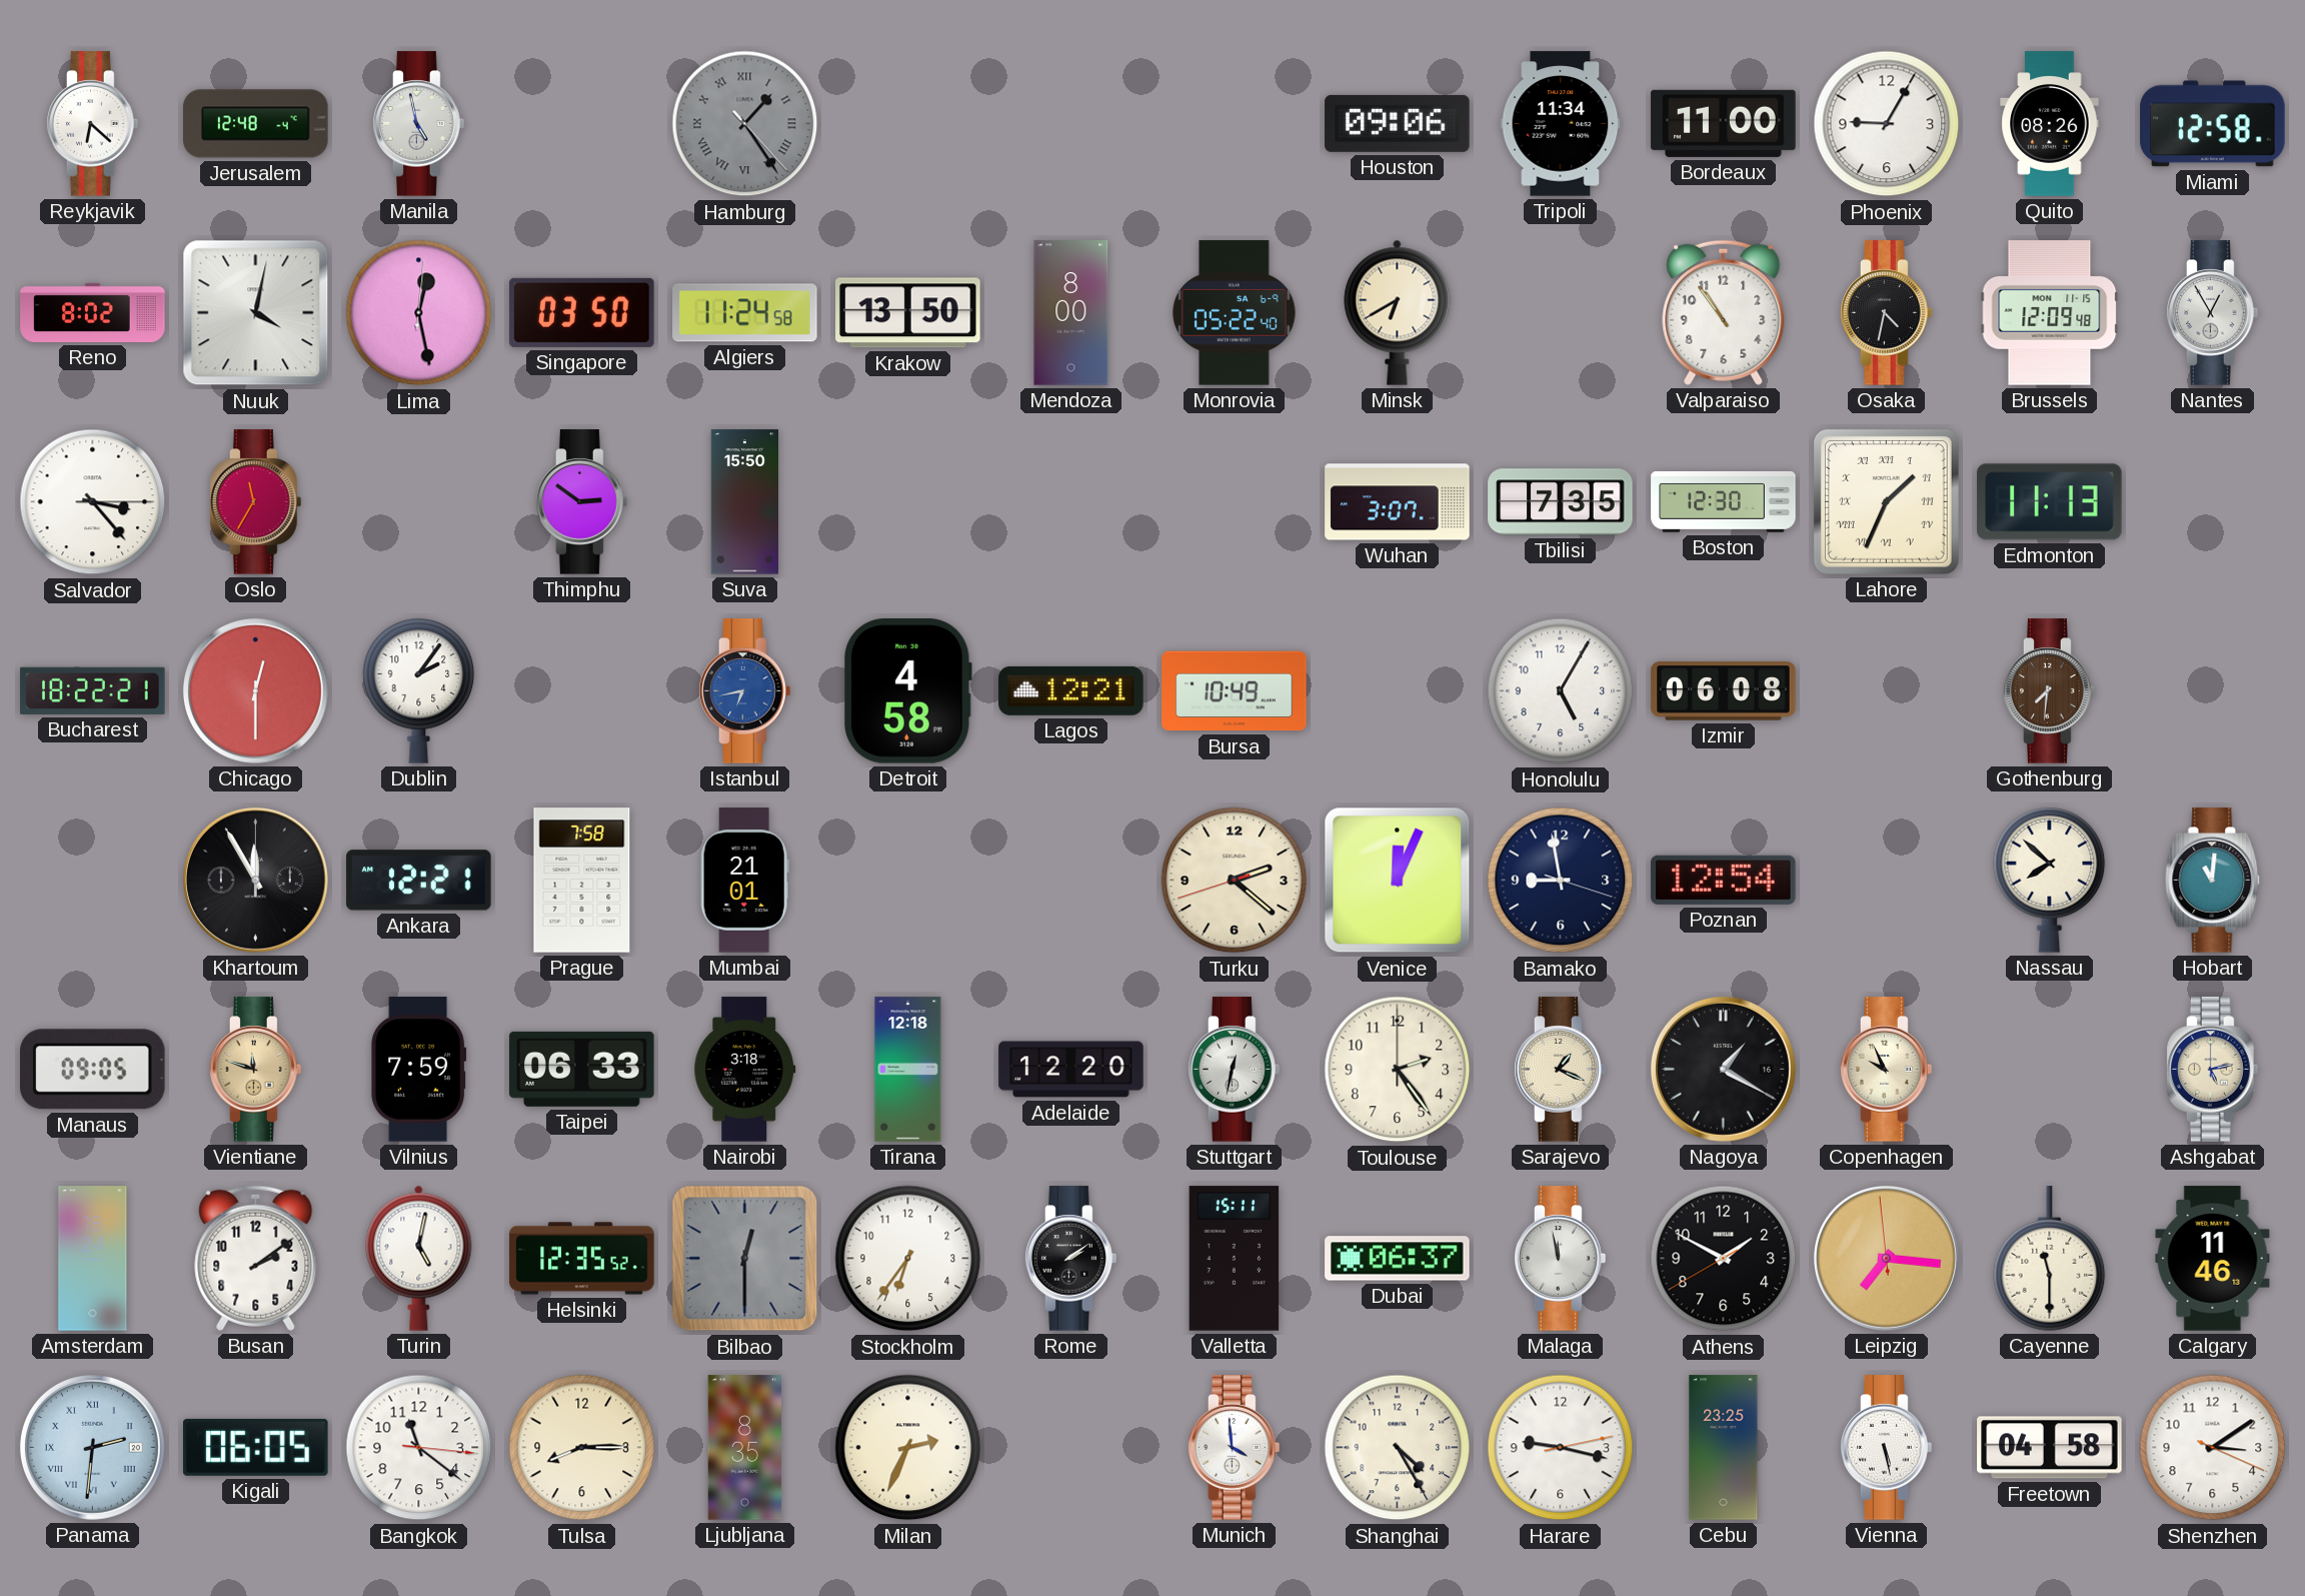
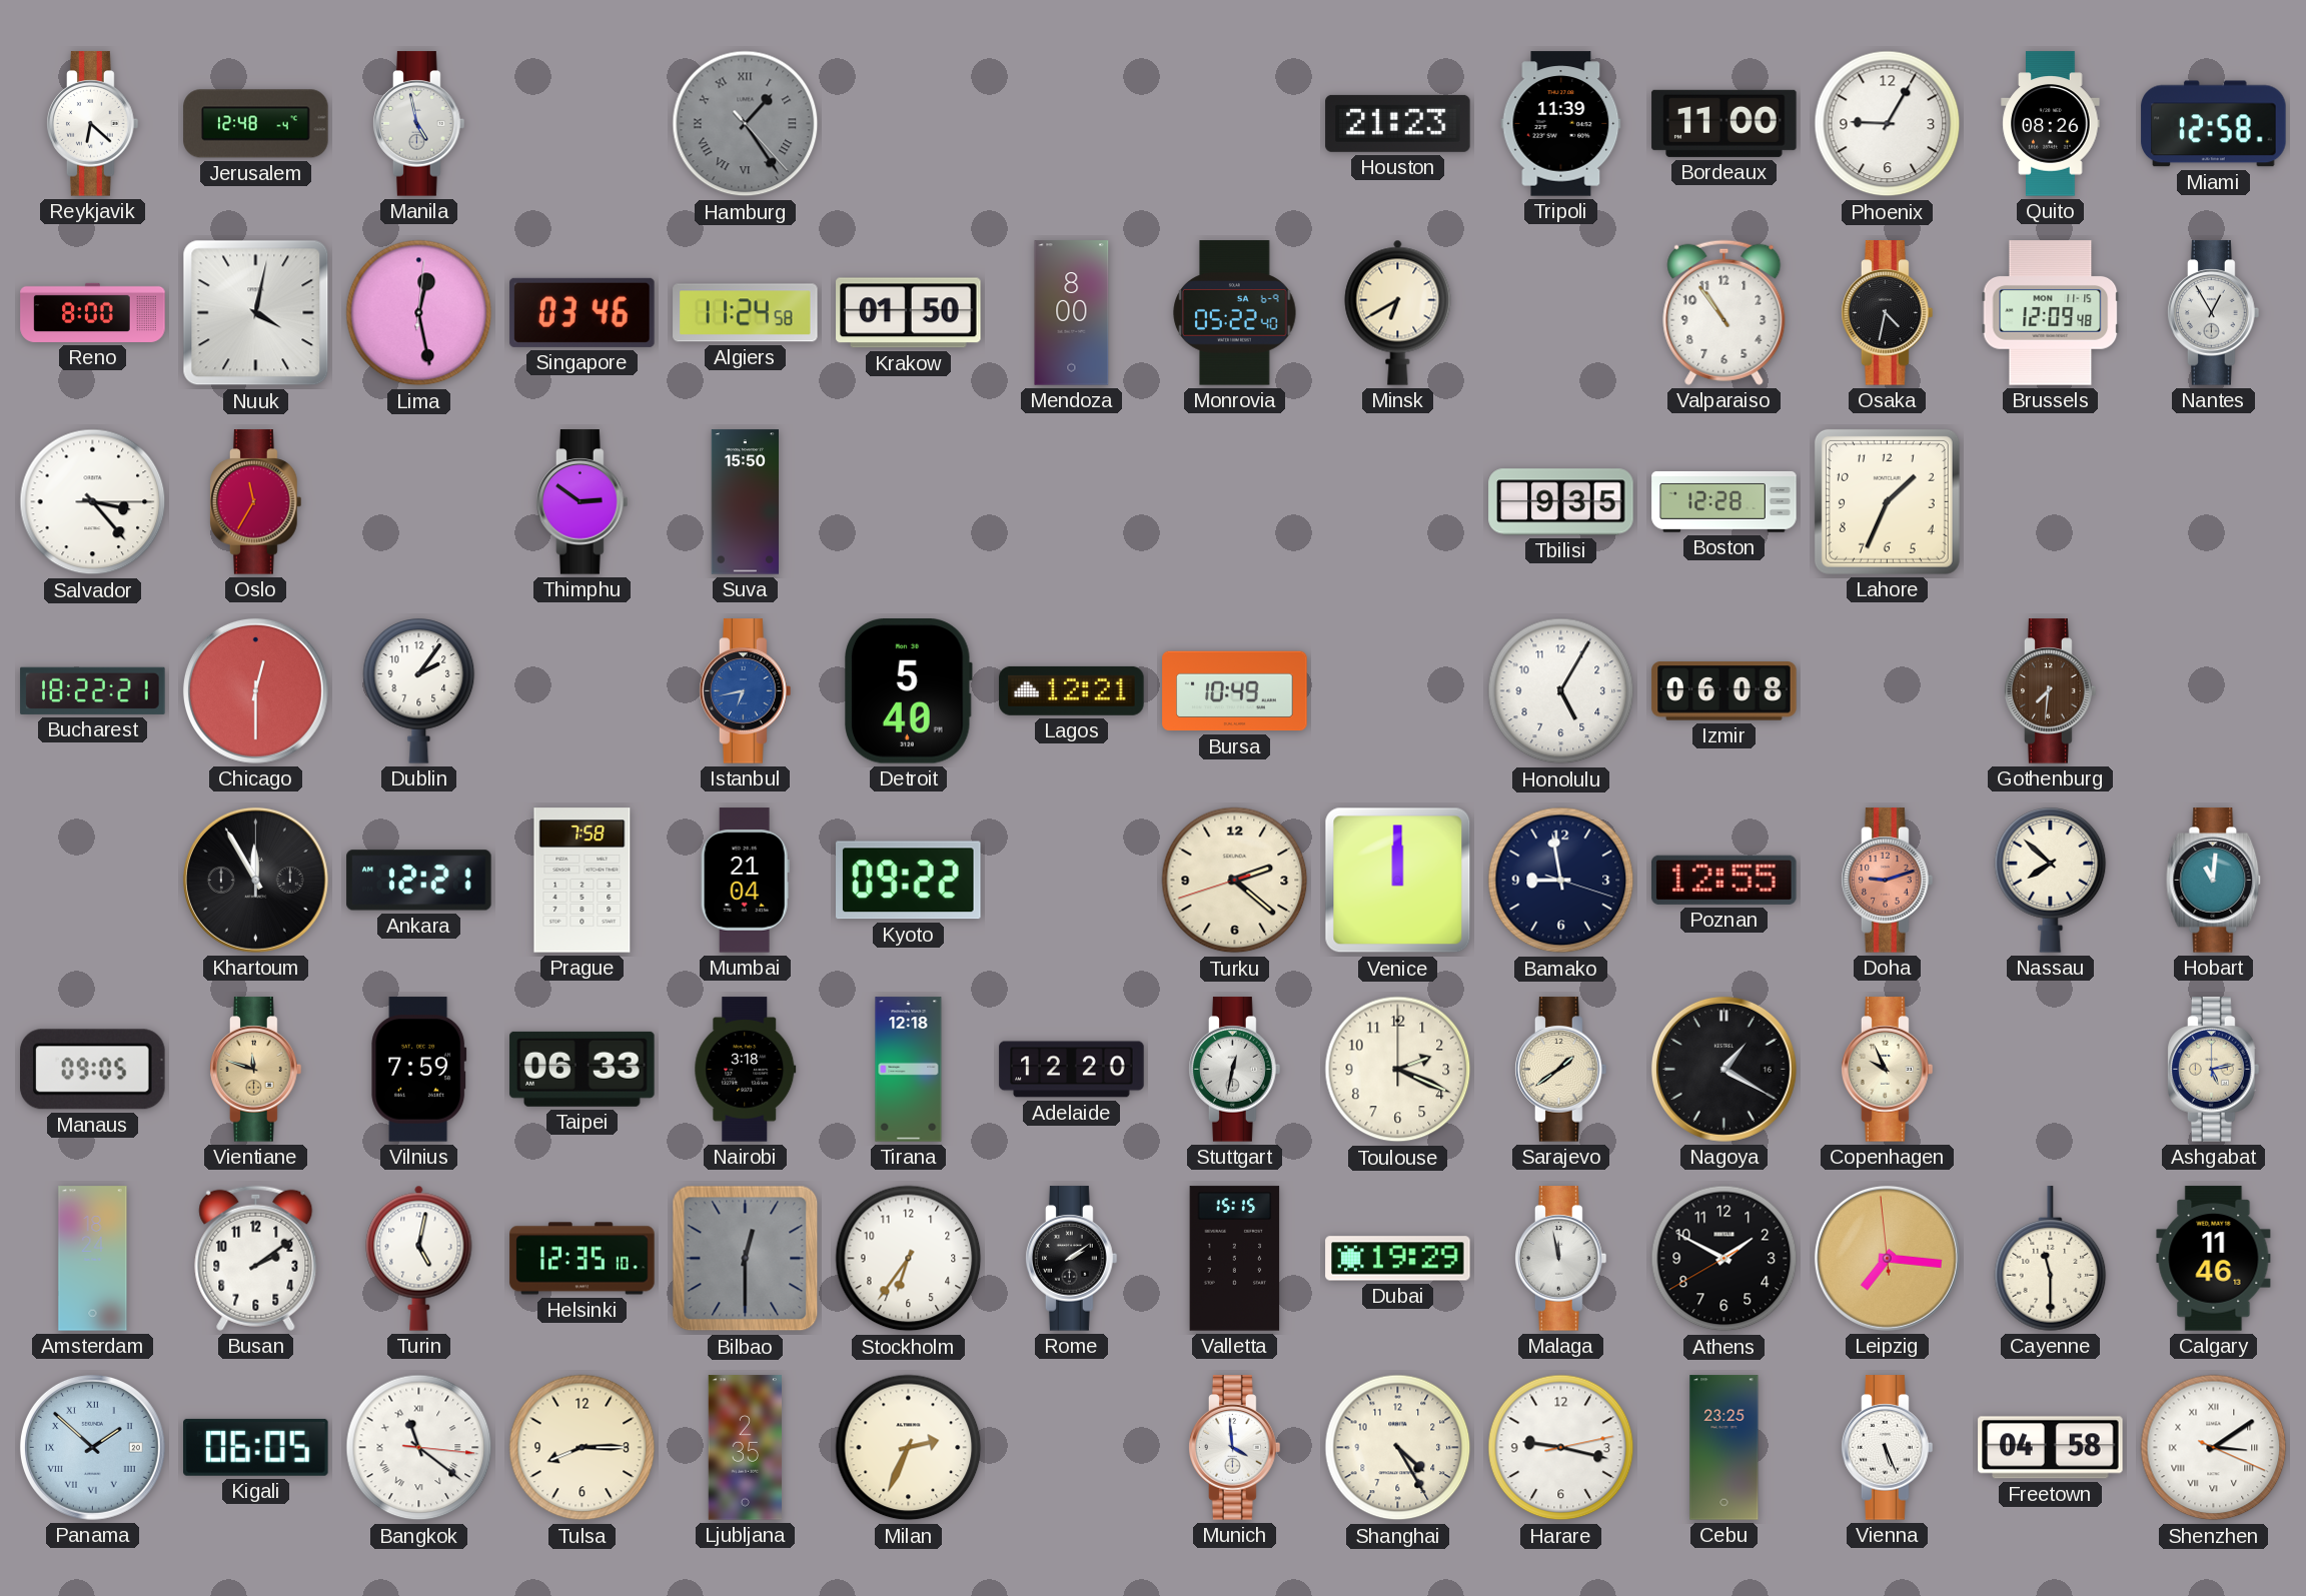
Houston: 09:06 -> 21:23 (1398, 123)
Tripoli: 11:34 -> 11:39 (1561, 124)
Reno: 8:02 -> 8:00 (93, 312)
Singapore: 03:50 -> 03:46 (583, 312)
Krakow: 13:50 -> 01:50 (909, 313)
Wuhan: 3:07 -> none (1398, 502)
Tbilisi: 7:35 -> 9:35 (1561, 502)
Boston: 12:30 -> 12:28 (1724, 502)
Lahore numerals: Roman -> Arabic (1887, 501)
Edmonton: 11:13 -> none (2050, 502)
Detroit: 4:58 -> 5:40 (909, 691)
Mumbai: 21:01 -> 21:04 (745, 881)
Kyoto: none -> 09:22 (909, 881)
Venice: 12:04 -> 12:00 (1398, 881)
Poznan: 12:54 -> 12:55 (1724, 880)
Doha: none -> 9:12 (1888, 881)
Toulouse: 2:24 -> 2:19 (1398, 1070)
Sarajevo: 1:19 -> 1:39 (1561, 1070)
Helsinki: 12:35:52 -> 12:35:10 (583, 1259)
Valletta: 15:11 -> 15:15 (1235, 1259)
Dubai: 06:37 -> 19:29 (1398, 1259)
Panama: 2:31 -> 1:52 (92, 1447)
Bangkok numerals: Arabic -> Roman (419, 1448)
Ljubljana: 8:35 -> 2:35 (745, 1448)
Vienna: 5:28 -> 5:26 (1888, 1448)
Shenzhen numerals: Arabic -> Roman (2214, 1448)
